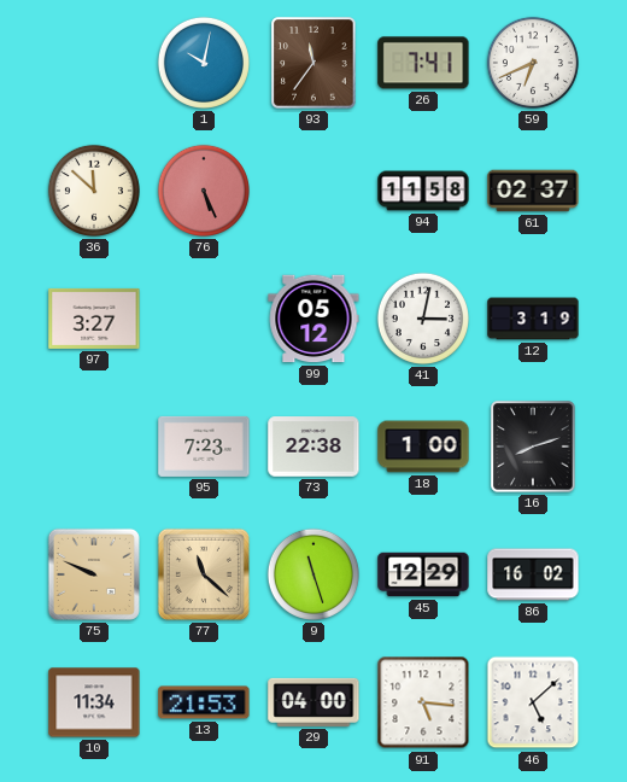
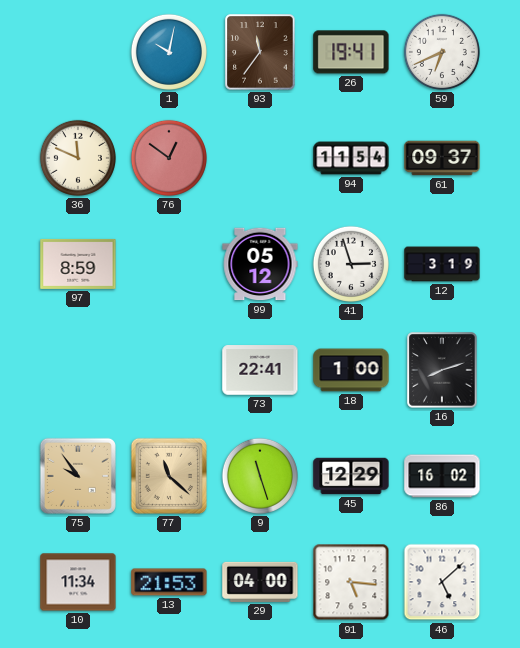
26: 7:41 -> 19:41 (351, 52)
36: 11:52 -> 11:49 (78, 158)
76: 5:26 -> 12:51 (169, 158)
94: 11:58 -> 11:54 (351, 158)
61: 02:37 -> 09:37 (442, 158)
97: 3:27 -> 8:59 (78, 264)
41: 3:02 -> 2:57 (351, 264)
95: 7:23 -> none (204, 447)
73: 22:38 -> 22:41 (260, 370)
75: 9:49 -> 9:54 (78, 476)
